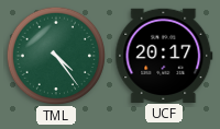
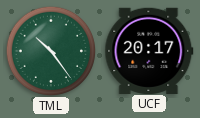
TML: 4:24 -> 10:24 (50, 50)
